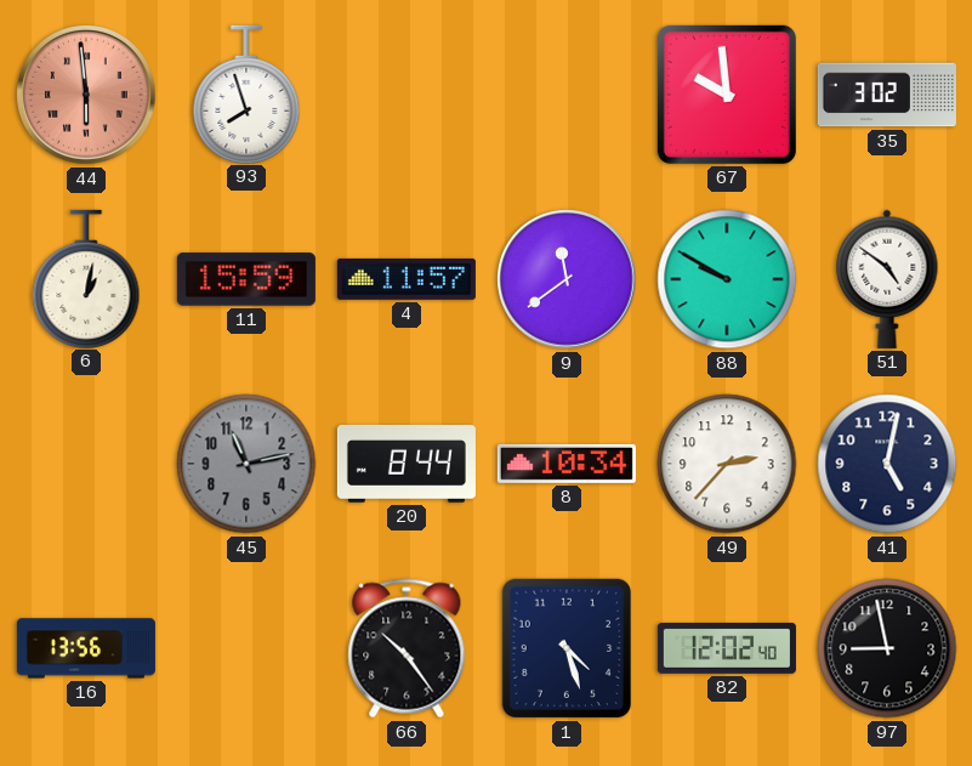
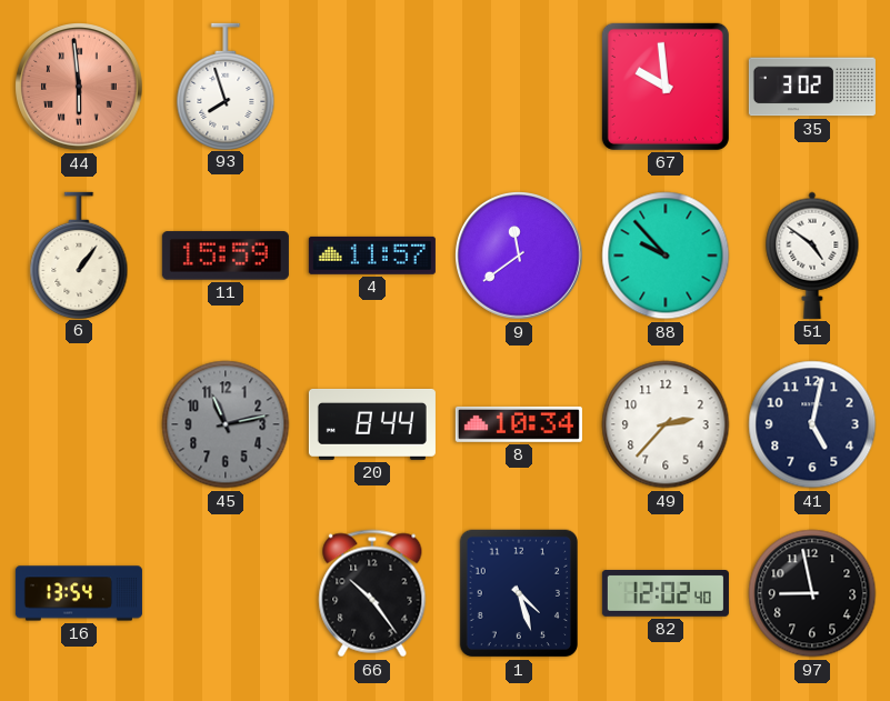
6: 1:02 -> 1:06 (79, 254)
88: 9:50 -> 9:53 (666, 256)
16: 13:56 -> 13:54 (79, 593)
